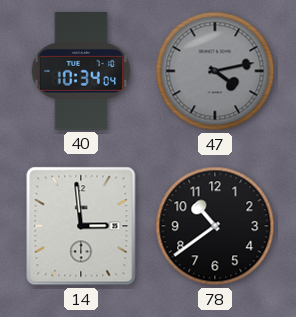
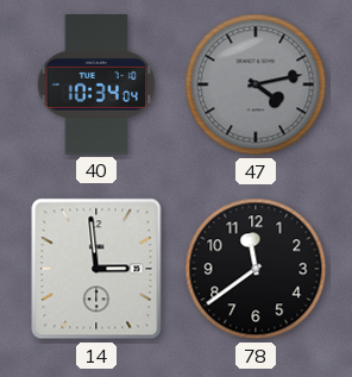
78: 10:39 -> 11:39 (256, 269)
